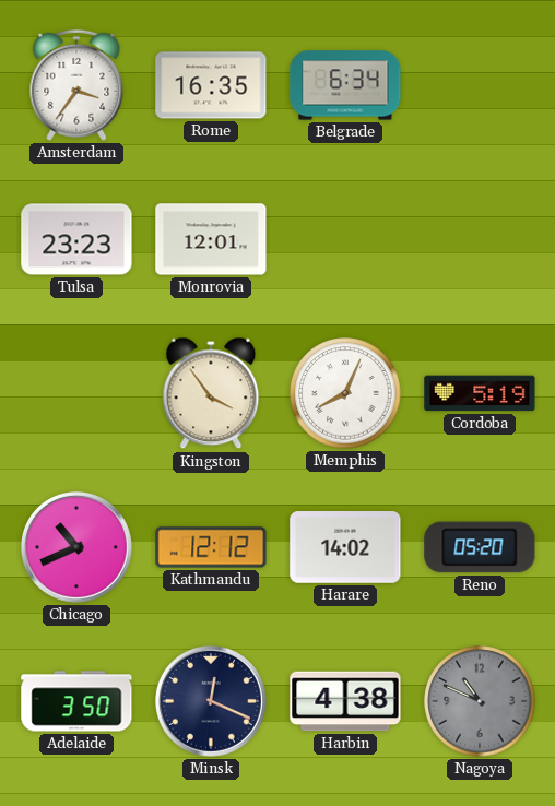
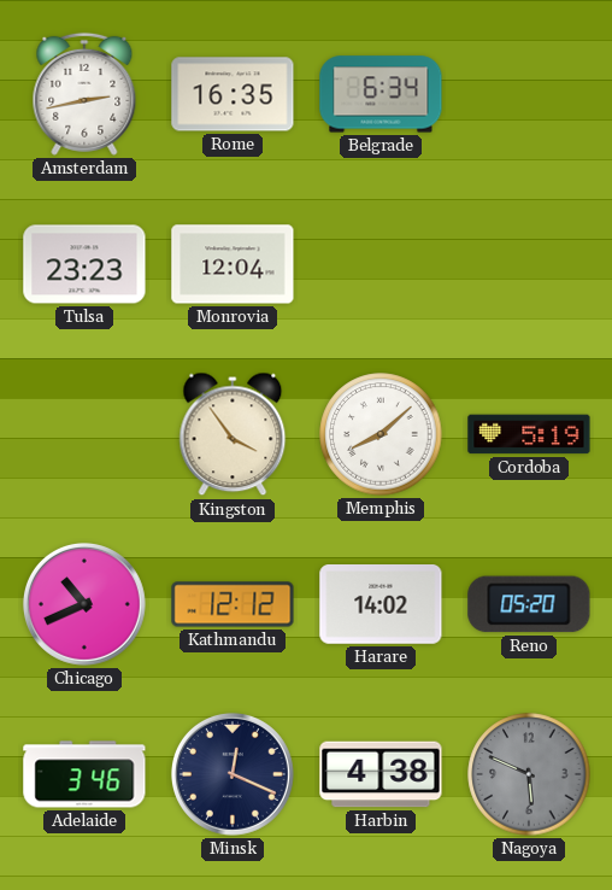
Amsterdam: 3:36 -> 2:43 (84, 94)
Monrovia: 12:01 -> 12:04 (233, 264)
Memphis: 8:04 -> 8:08 (381, 434)
Adelaide: 3:50 -> 3:46 (84, 774)
Nagoya: 10:49 -> 5:49 (529, 774)
